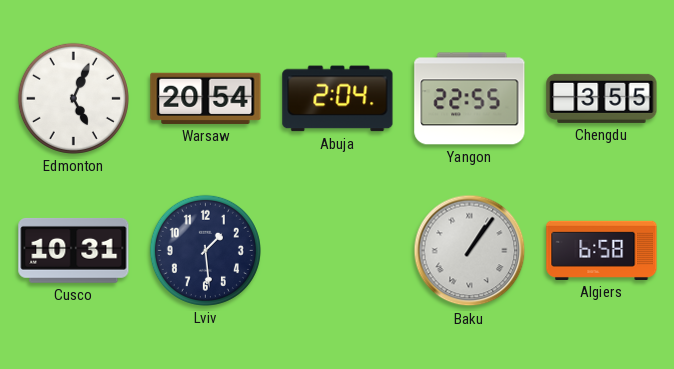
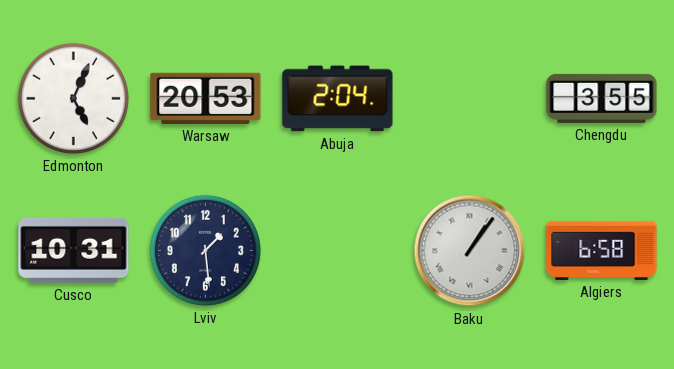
Warsaw: 20:54 -> 20:53 (206, 98)
Yangon: 22:55 -> none (470, 99)
